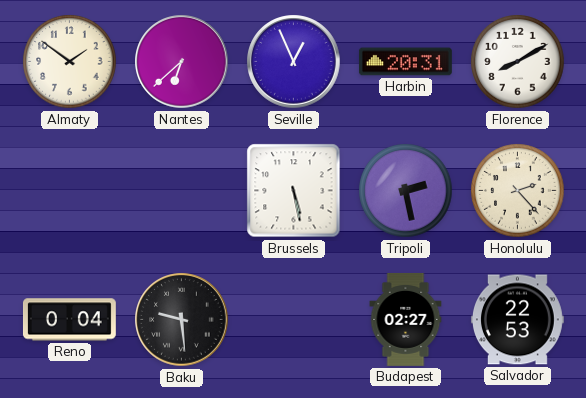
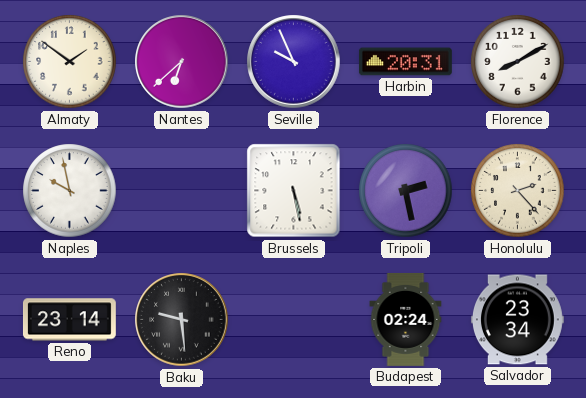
Seville: 12:56 -> 9:56 (294, 62)
Naples: none -> 9:58 (70, 191)
Reno: 0:04 -> 23:14 (69, 320)
Budapest: 02:27 -> 02:24 (406, 319)
Salvador: 22:53 -> 23:34 (517, 320)
